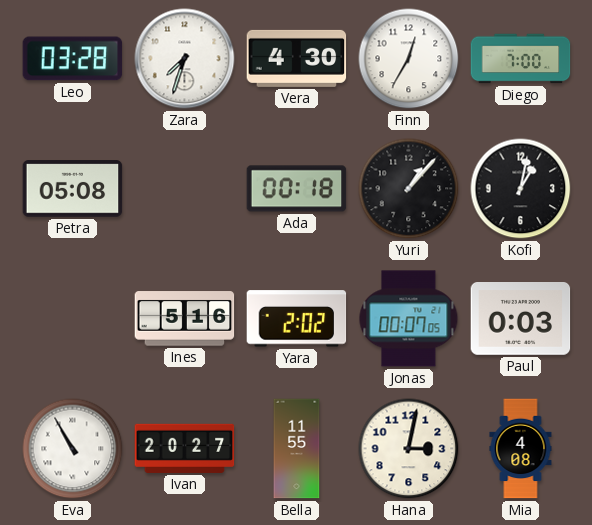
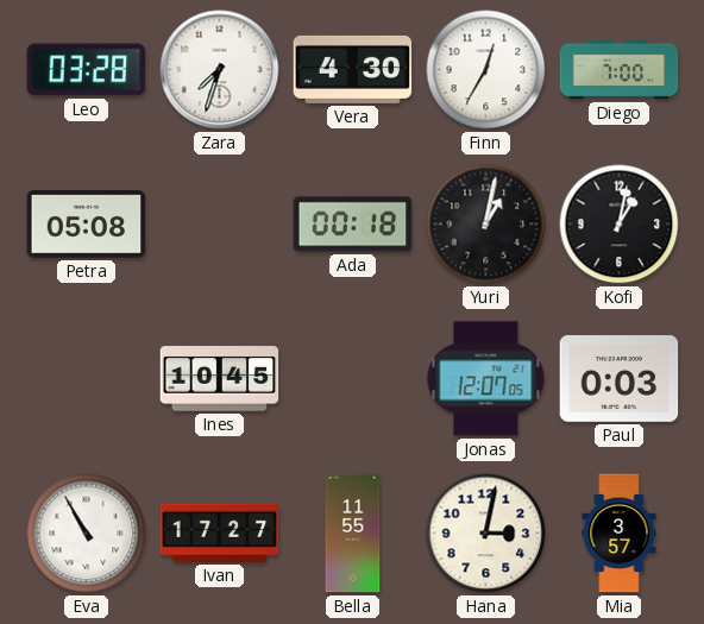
Yuri: 1:07 -> 1:02 (486, 225)
Ines: 5:16 -> 10:45 (220, 379)
Yara: 2:02 -> none (297, 319)
Jonas: 00:07 -> 12:07 (486, 379)
Ivan: 20:27 -> 17:27 (220, 532)
Mia: 4:08 -> 3:57 (620, 534)
